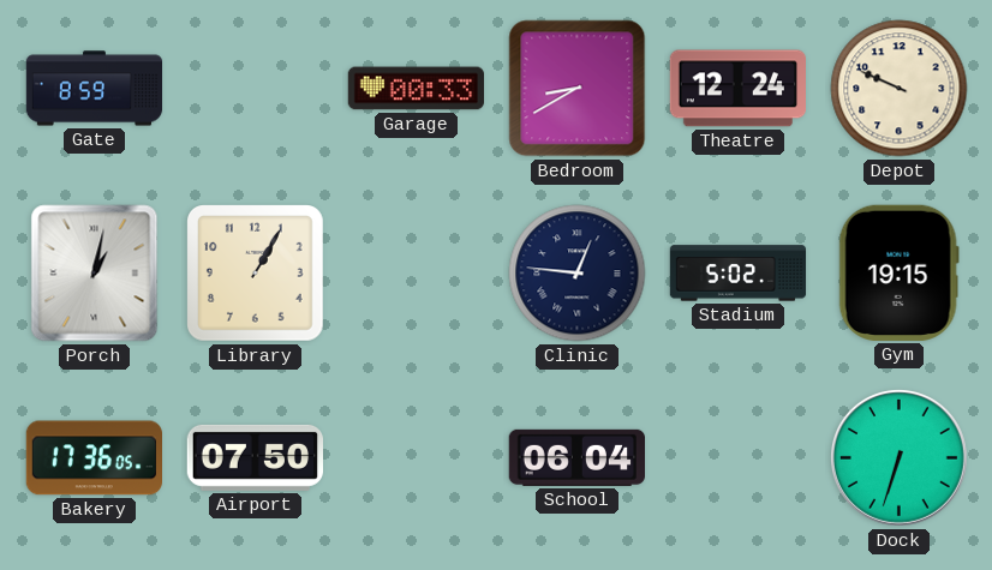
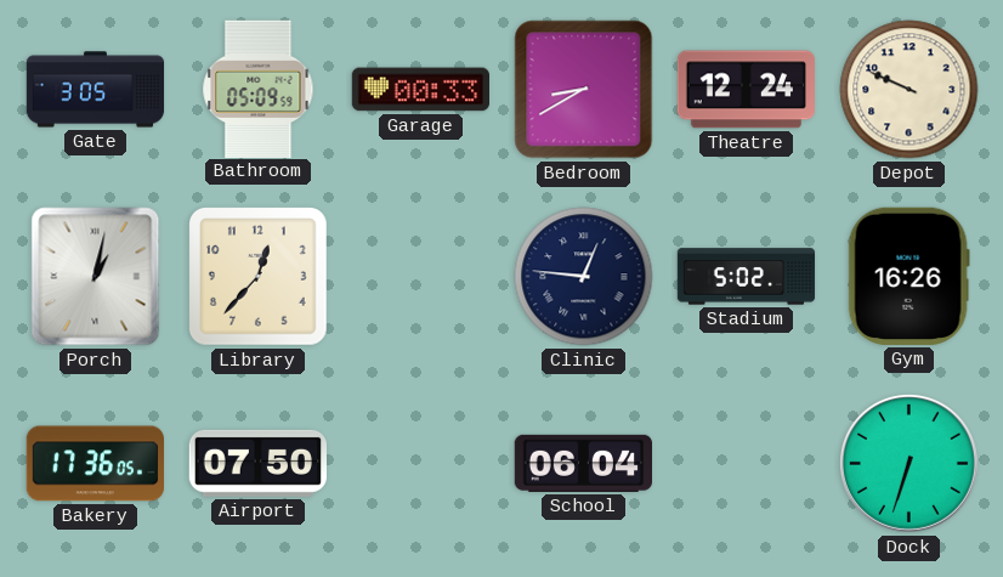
Gate: 8:59 -> 3:05 (96, 90)
Bathroom: none -> 05:09 (259, 89)
Library: 1:05 -> 12:37 (259, 277)
Gym: 19:15 -> 16:26 (908, 276)
